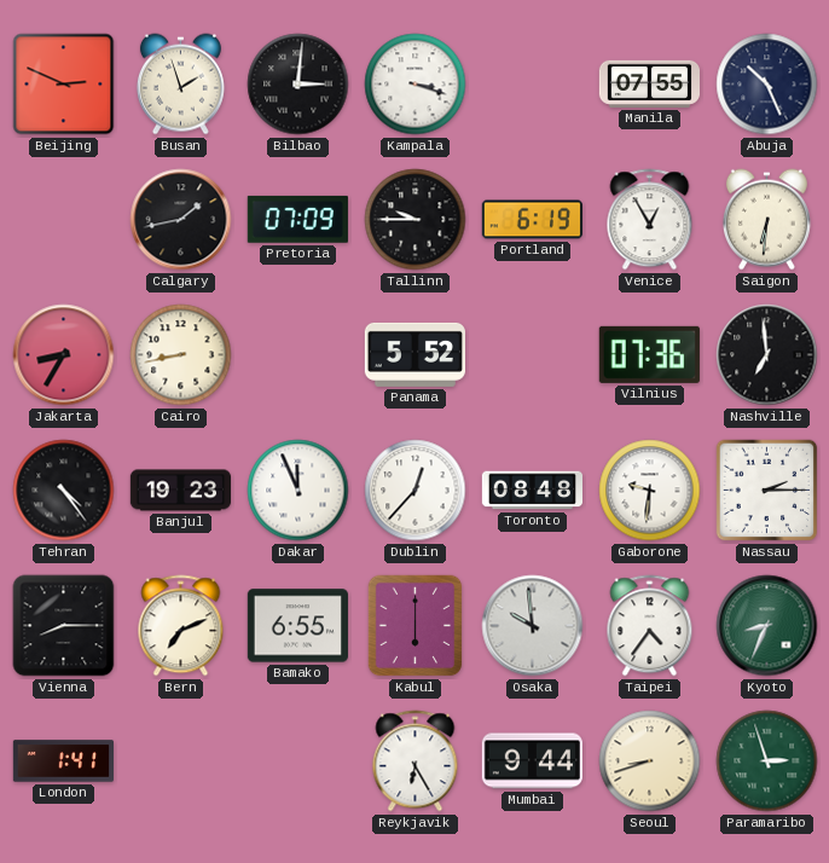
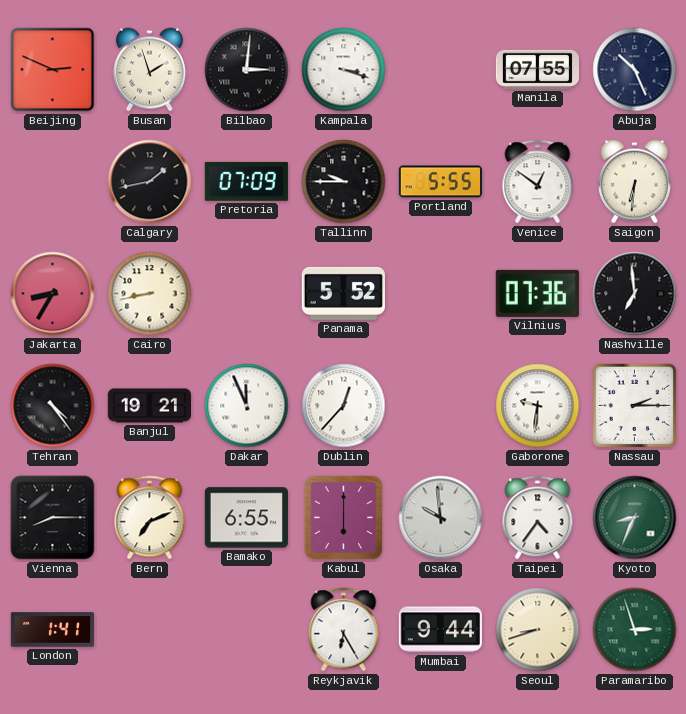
Portland: 6:19 -> 5:55 (440, 182)
Venice: 12:55 -> 12:51 (538, 182)
Banjul: 19:23 -> 19:21 (149, 406)
Toronto: 08:48 -> none (532, 491)
